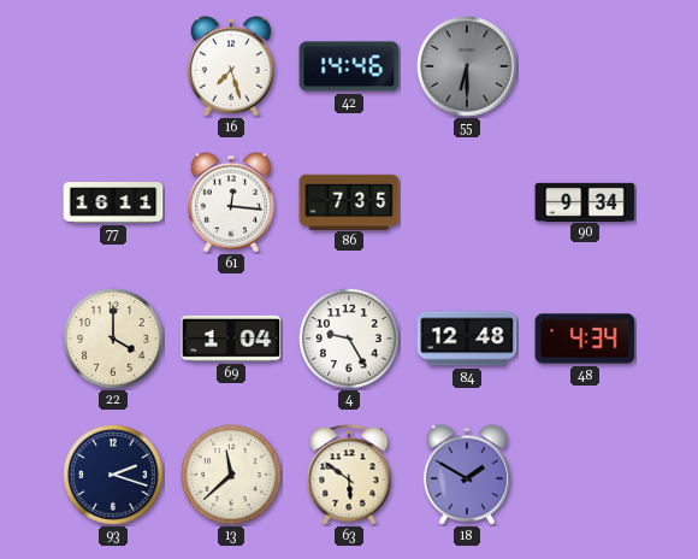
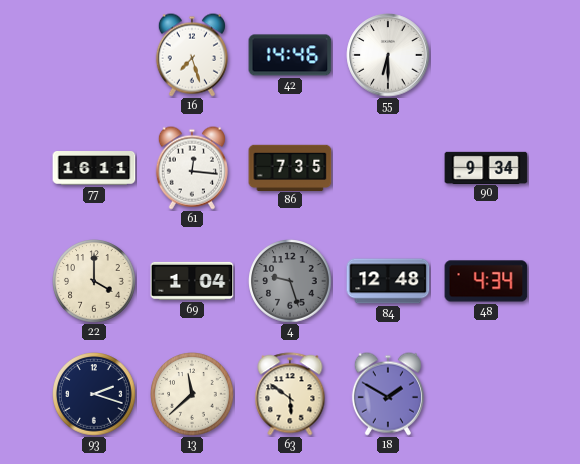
55 dial: grey -> white (388, 55)
4: 9:25 -> 9:27 (290, 281)
4 dial: white -> grey (290, 281)
